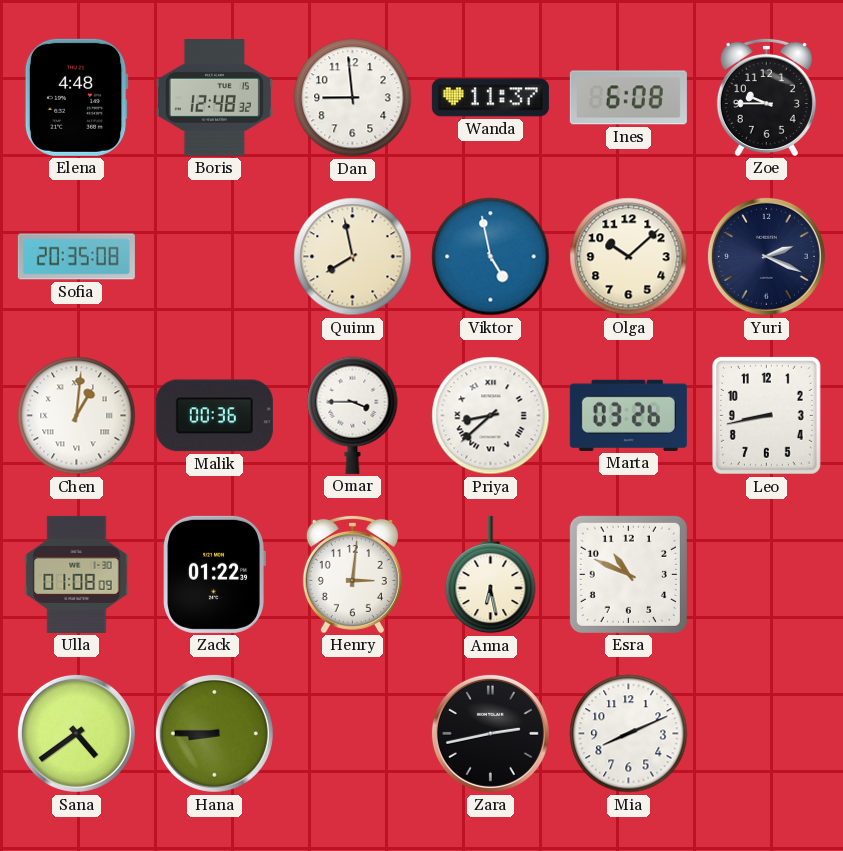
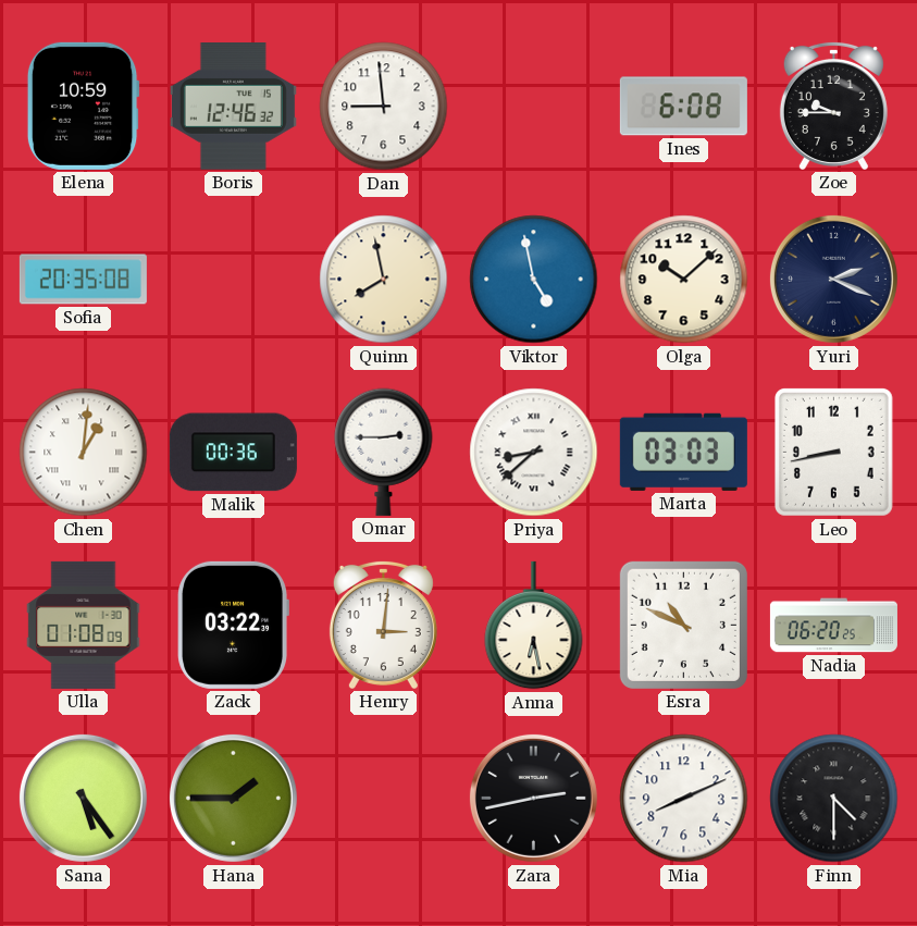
Elena: 4:48 -> 10:59 (83, 106)
Boris: 12:48 -> 12:46 (233, 107)
Wanda: 11:37 -> none (490, 98)
Omar: 3:45 -> 2:45 (384, 452)
Marta: 03:26 -> 03:03 (683, 452)
Zack: 01:22 -> 03:22 (233, 625)
Nadia: none -> 06:20 (833, 626)
Sana: 4:39 -> 5:24 (83, 798)
Hana: 8:45 -> 1:45 (233, 798)
Finn: none -> 4:30 (834, 799)
